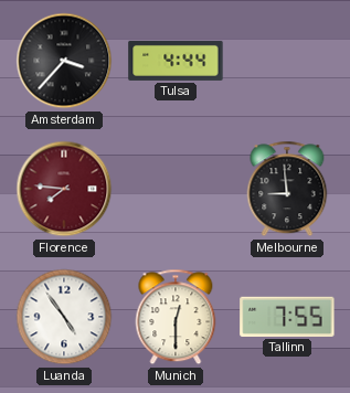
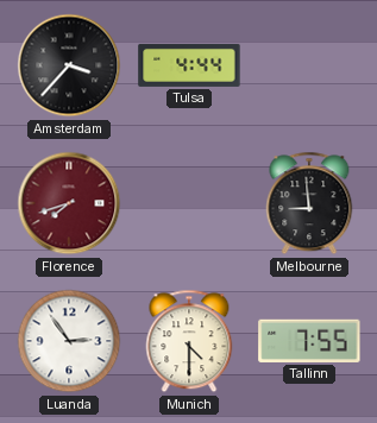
Florence: 7:46 -> 7:42 (69, 203)
Luanda: 4:54 -> 2:54 (69, 341)
Munich: 12:30 -> 4:30 (189, 341)
